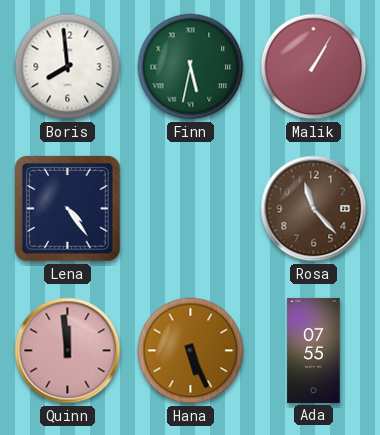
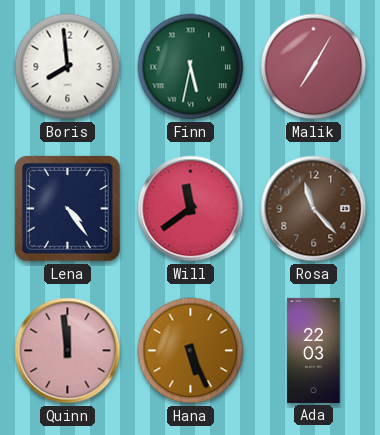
Malik: 1:05 -> 7:05 (314, 67)
Will: none -> 11:39 (191, 209)
Ada: 07:55 -> 22:03 (314, 350)
